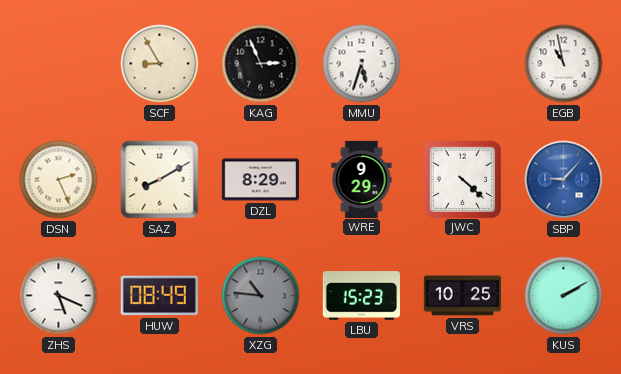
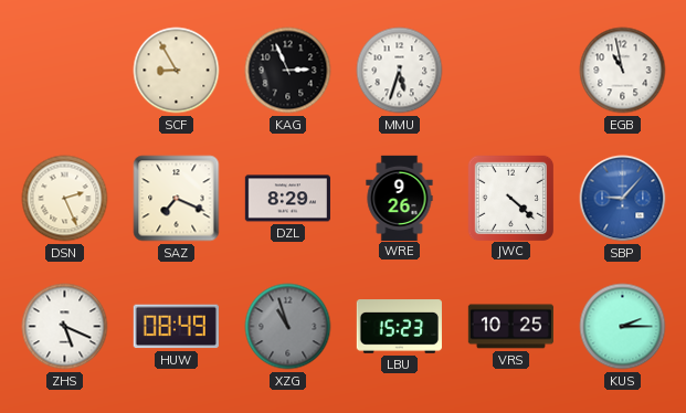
SAZ: 8:10 -> 7:19 (177, 199)
WRE: 9:29 -> 9:26 (400, 198)
XZG: 10:46 -> 10:57 (288, 327)
KUS: 2:10 -> 2:15 (623, 327)
